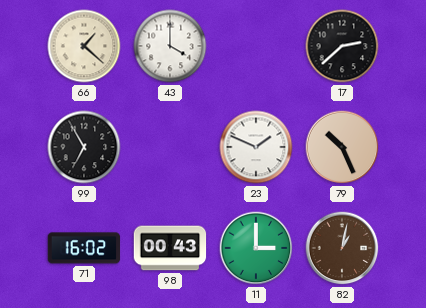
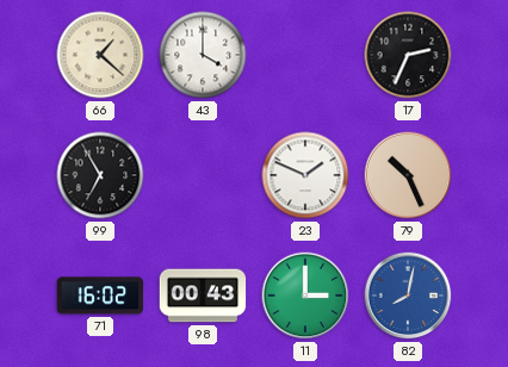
17: 2:38 -> 2:34 (408, 55)
82: 1:02 -> 8:02 (408, 296)
82 dial: brown -> blue (408, 296)
